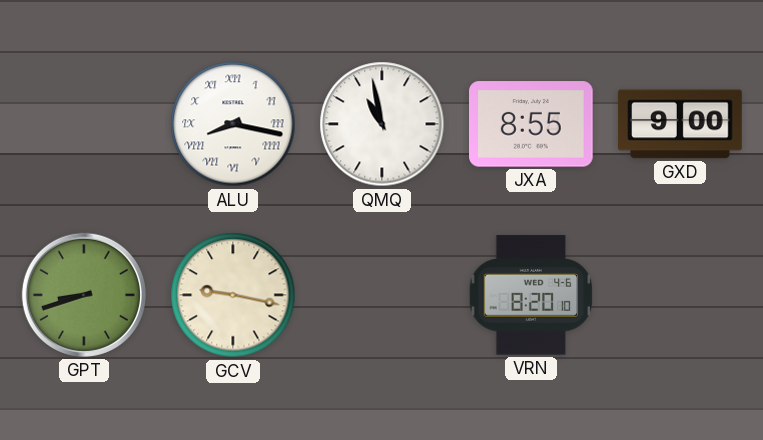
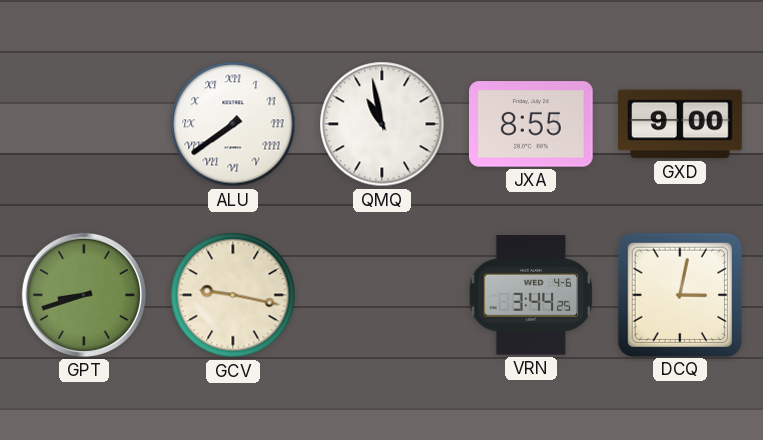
ALU: 8:17 -> 7:39 (233, 124)
VRN: 8:20 -> 3:44 (531, 295)
DCQ: none -> 3:02 (679, 294)
